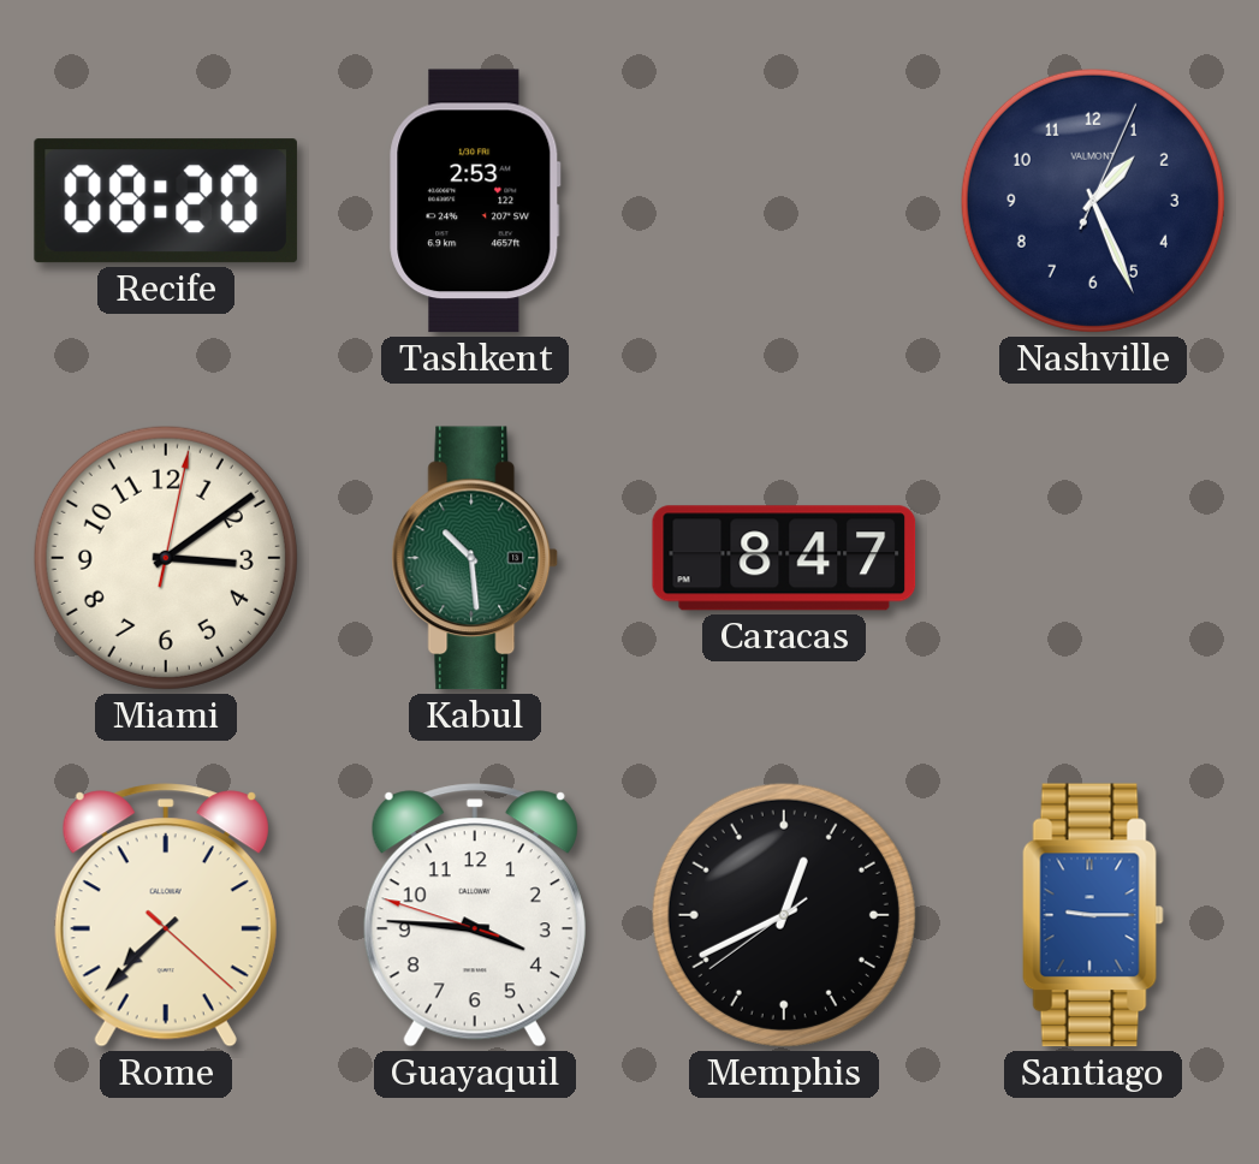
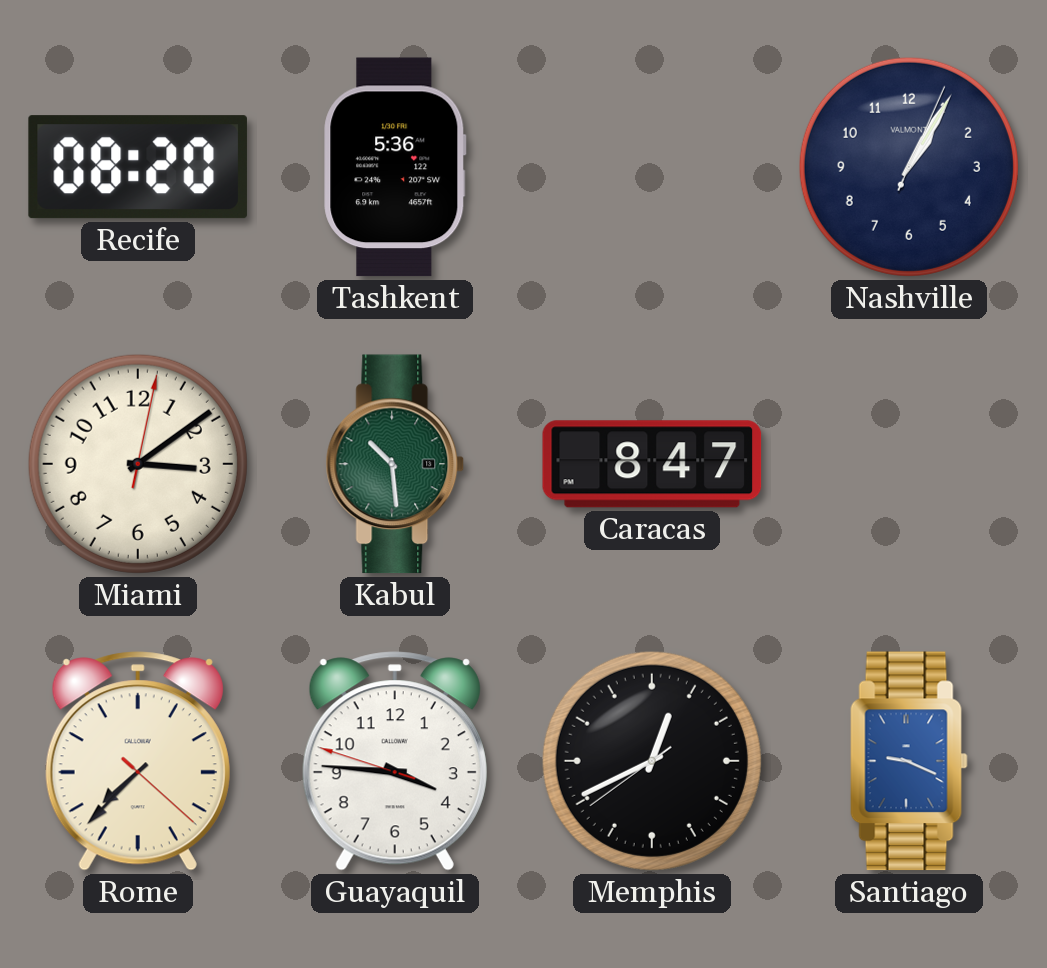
Tashkent: 2:53 -> 5:36 (395, 167)
Nashville: 1:26 -> 1:05 (909, 167)
Santiago: 9:15 -> 9:19 (909, 761)
